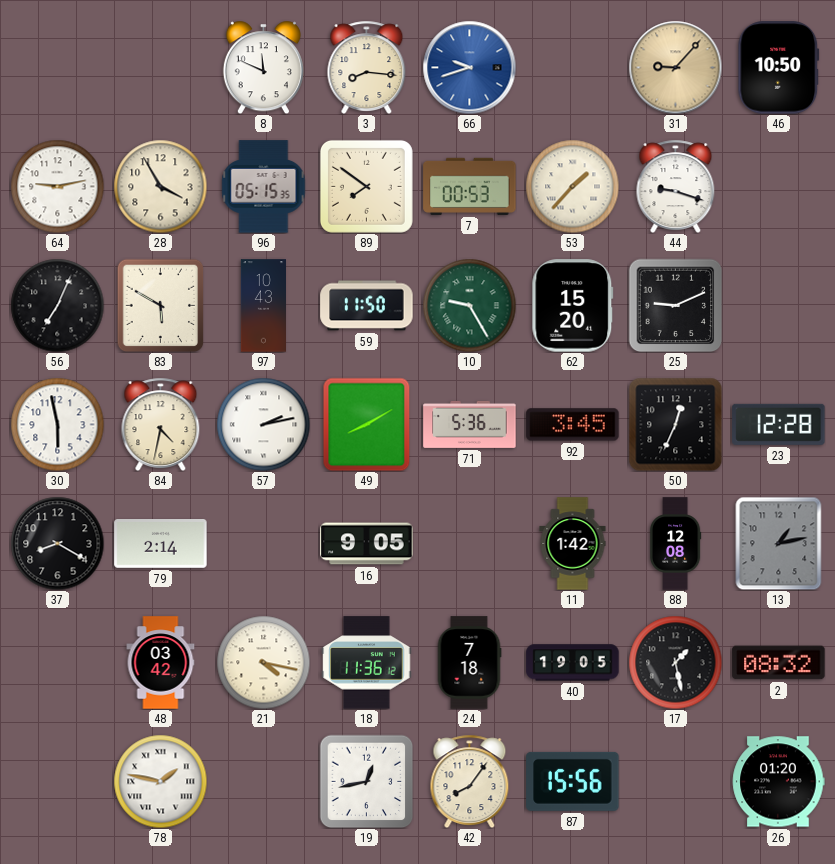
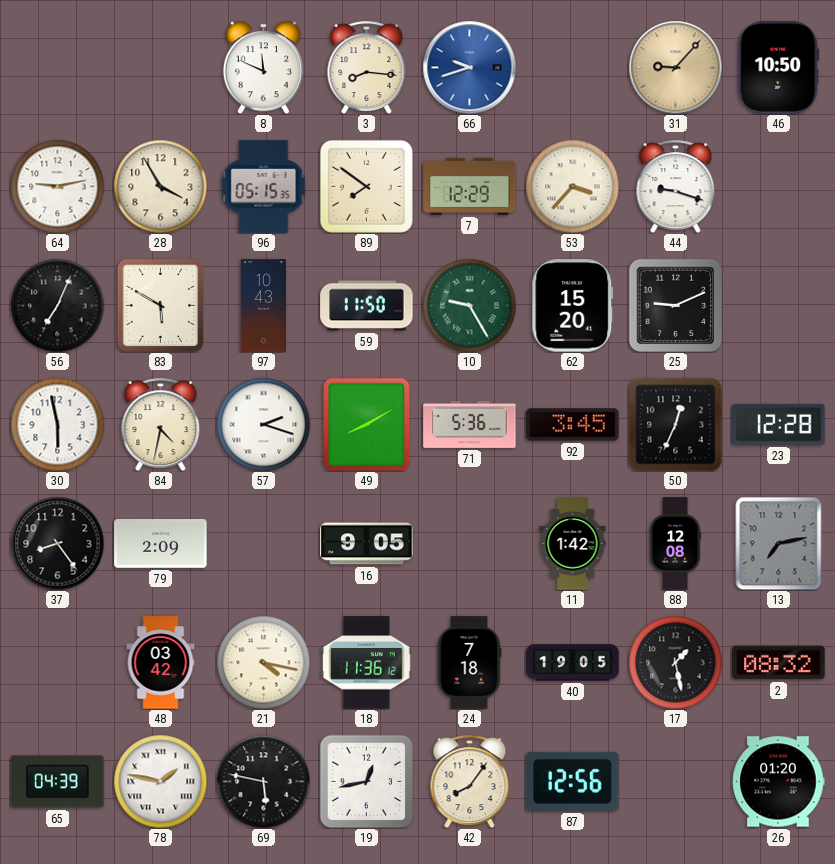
7: 00:53 -> 12:29 (470, 186)
53: 1:37 -> 3:37 (572, 186)
57: 2:13 -> 2:18 (263, 424)
37: 8:20 -> 8:24 (57, 543)
79: 2:14 -> 2:09 (161, 544)
13: 1:13 -> 7:13 (779, 543)
65: none -> 04:39 (58, 782)
69: none -> 5:47 (263, 781)
87: 15:56 -> 12:56 (573, 781)
